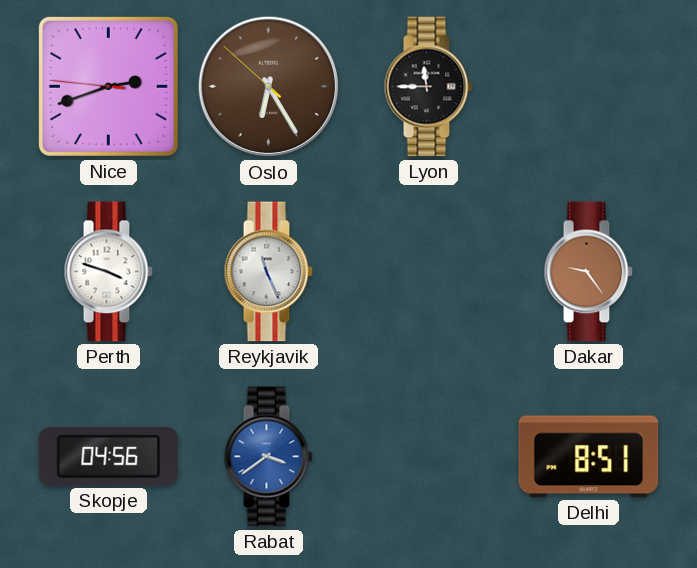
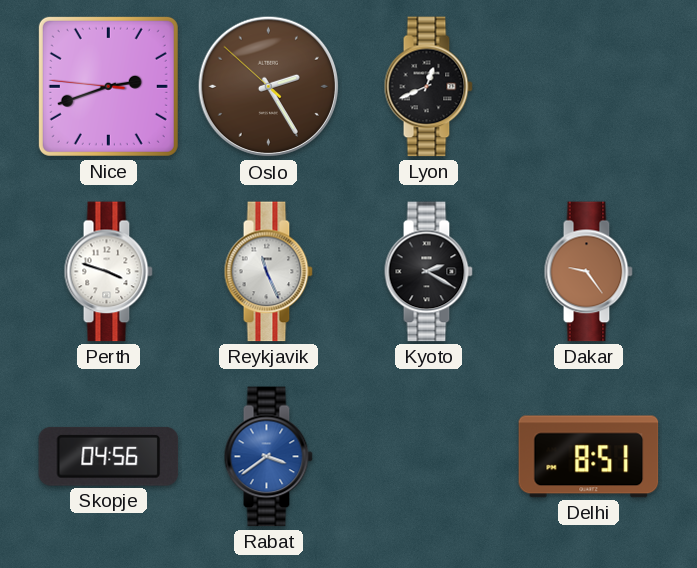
Oslo: 6:24 -> 2:24 (269, 87)
Lyon: 11:45 -> 12:41 (428, 87)
Kyoto: none -> 2:20 (428, 272)
